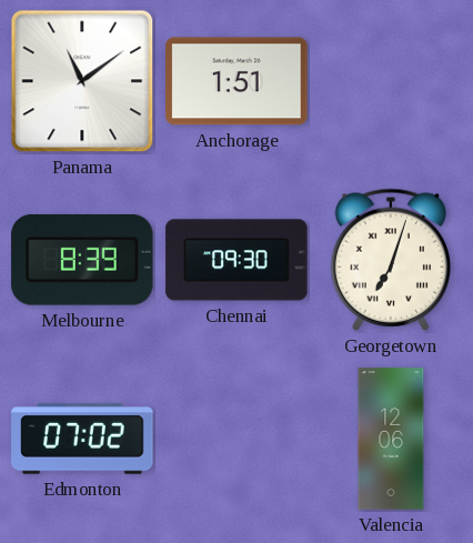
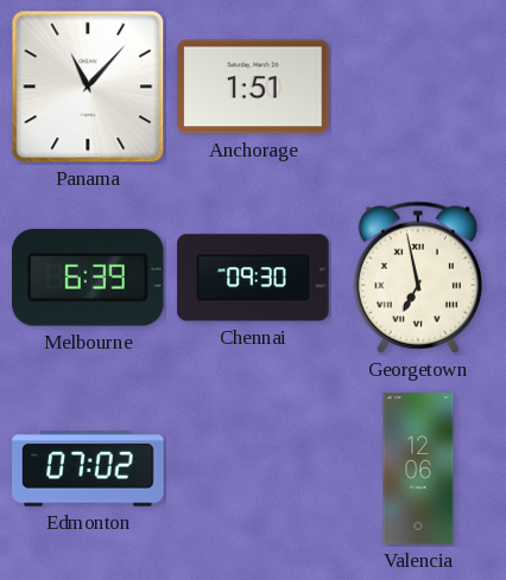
Panama: 11:09 -> 11:07 (88, 87)
Melbourne: 8:39 -> 6:39 (88, 279)
Georgetown: 7:03 -> 6:58 (417, 278)
